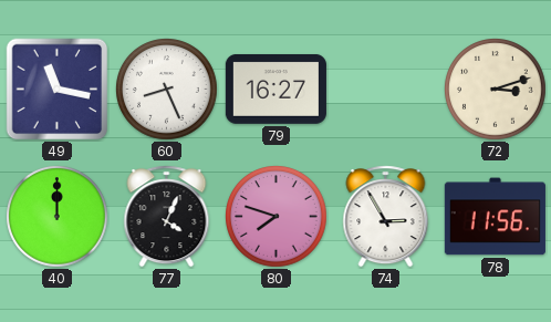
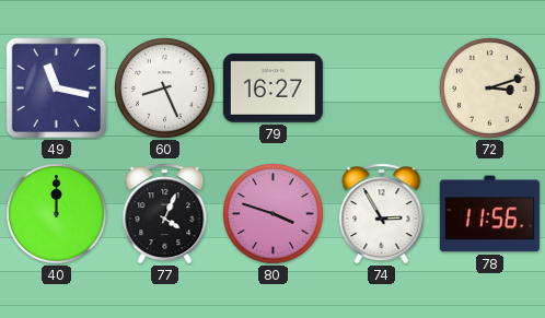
80: 7:48 -> 3:48 (274, 214)
